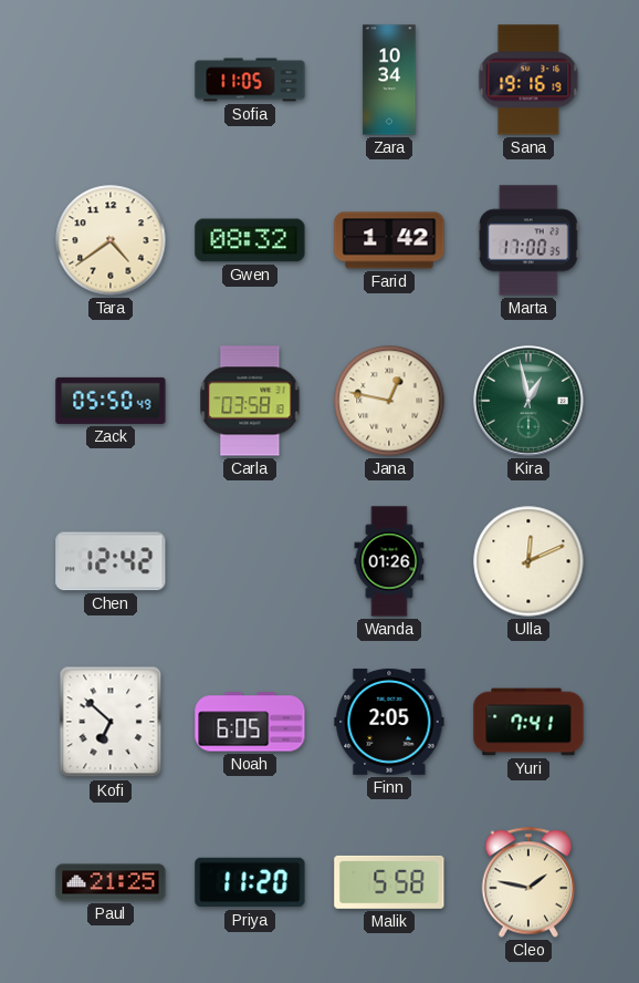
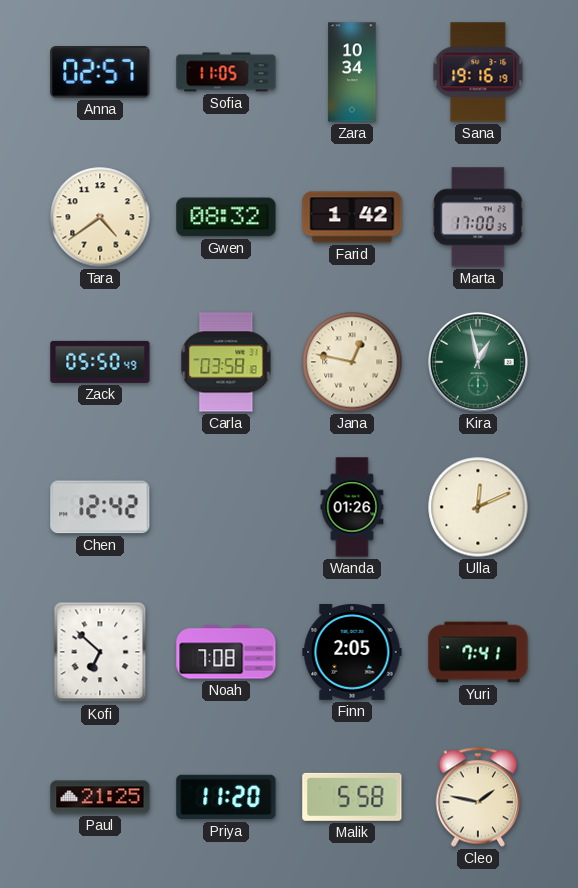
Anna: none -> 02:57 (100, 72)
Noah: 6:05 -> 7:08 (226, 652)
